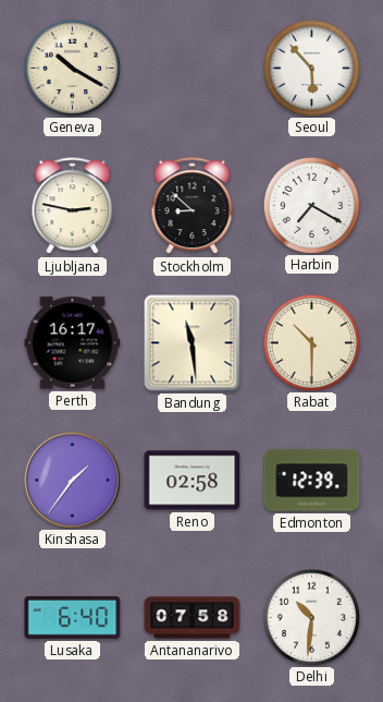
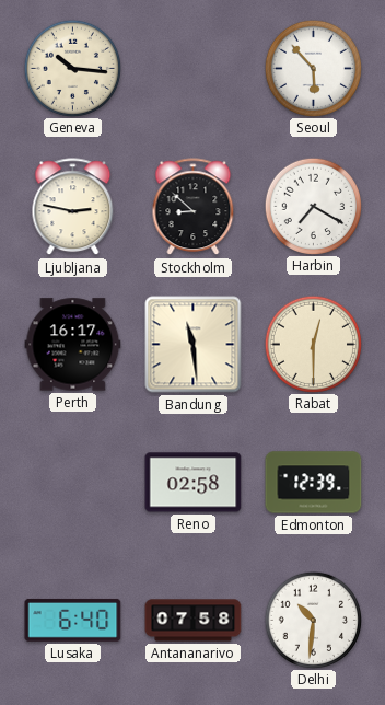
Geneva: 10:20 -> 10:16 (72, 68)
Rabat: 10:30 -> 12:30 (313, 344)
Kinshasa: 1:36 -> none (72, 480)
